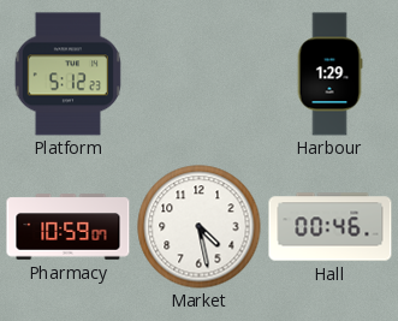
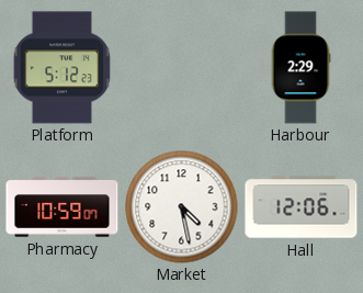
Harbour: 1:29 -> 2:29 (300, 68)
Hall: 00:46 -> 12:06 (302, 207)
